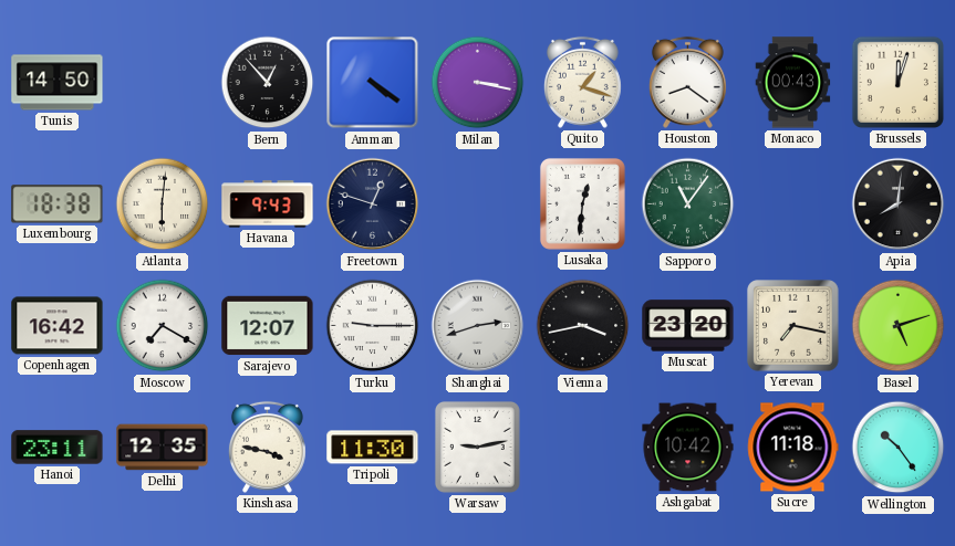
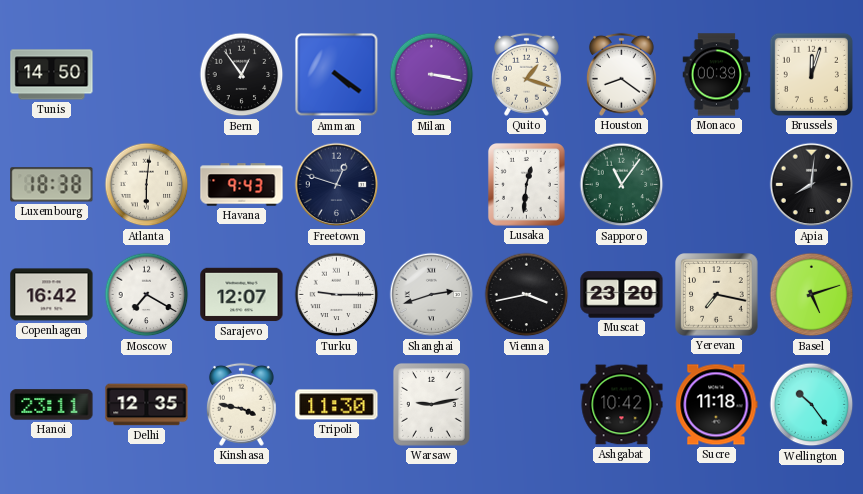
Bern: 12:53 -> 12:54 (242, 75)
Monaco: 00:43 -> 00:39 (717, 75)
